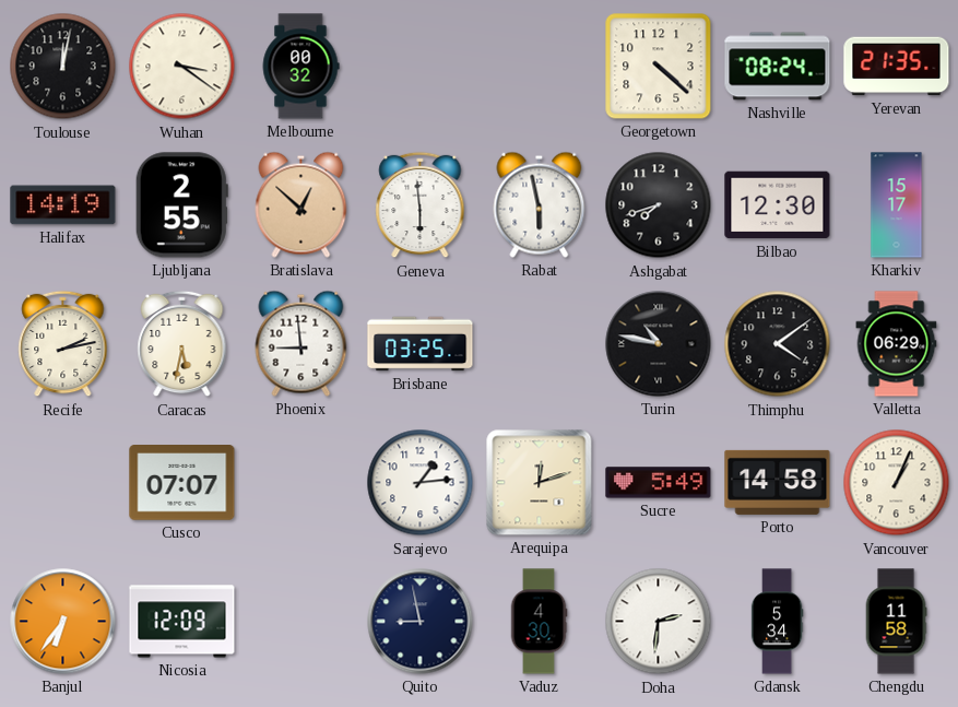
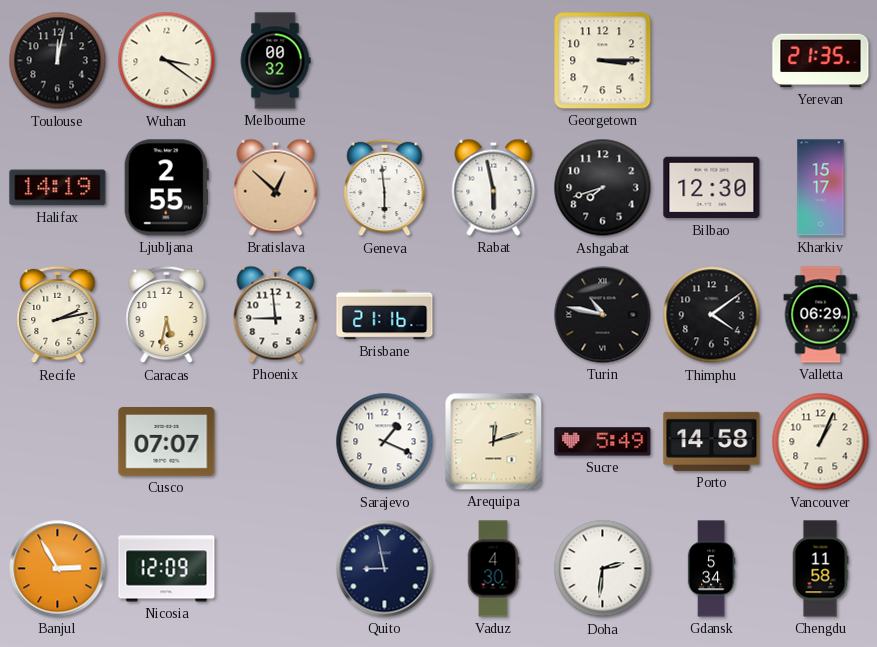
Georgetown: 4:22 -> 3:15 (603, 61)
Nashville: 08:24 -> none (778, 67)
Brisbane: 03:25 -> 21:16 (385, 315)
Sarajevo: 1:14 -> 1:19 (385, 442)
Banjul: 6:36 -> 2:55 (58, 569)
